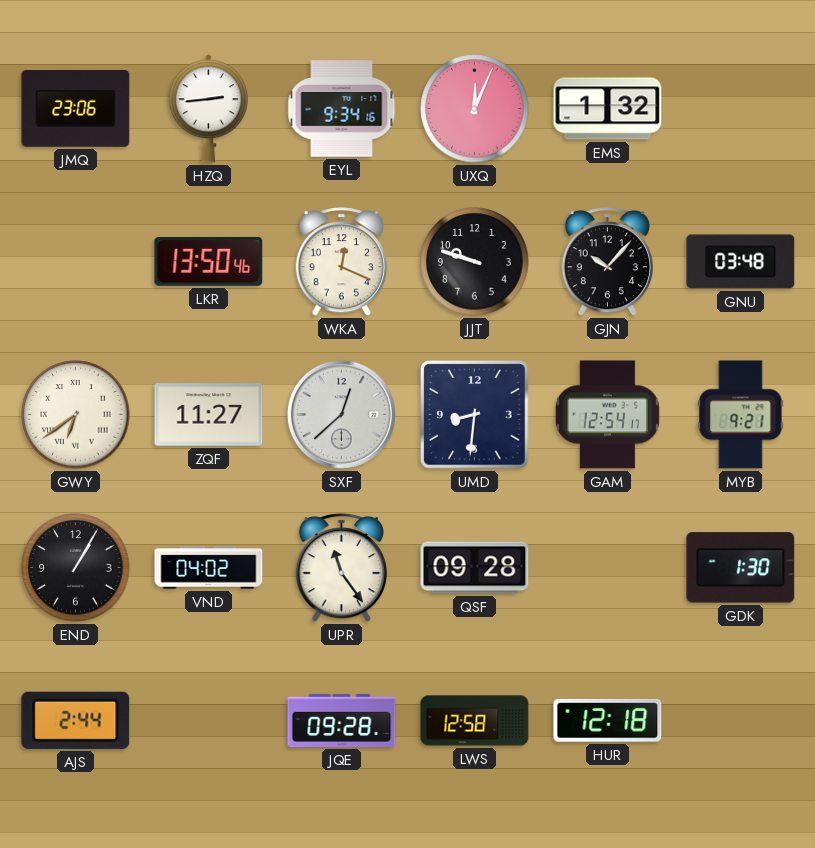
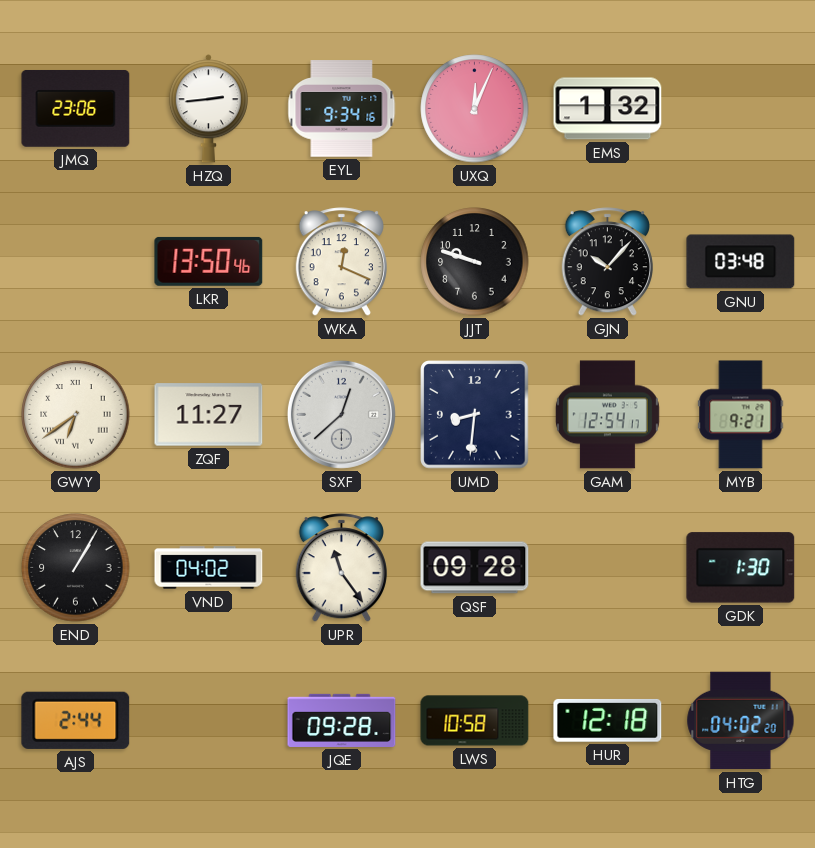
LWS: 12:58 -> 10:58 (475, 721)
HTG: none -> 04:02 (741, 721)
